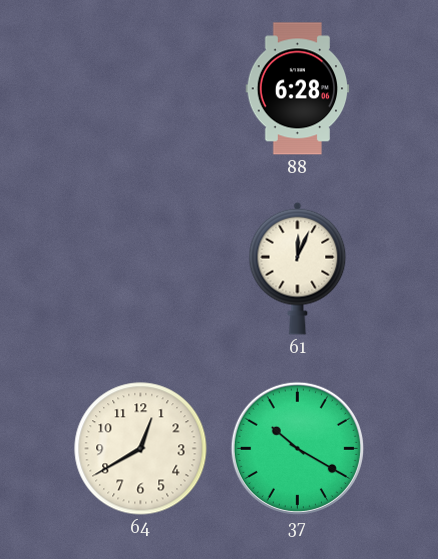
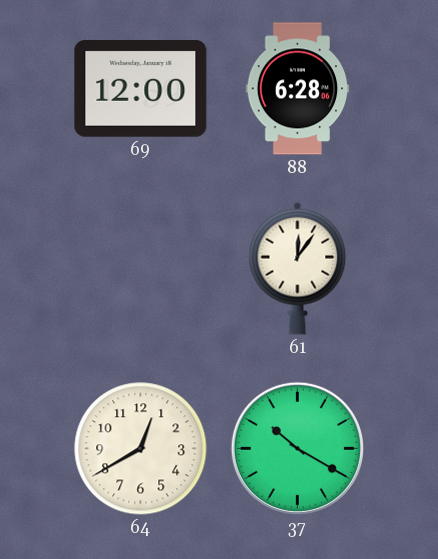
69: none -> 12:00 (141, 89)
61: 12:04 -> 12:06 (298, 268)
